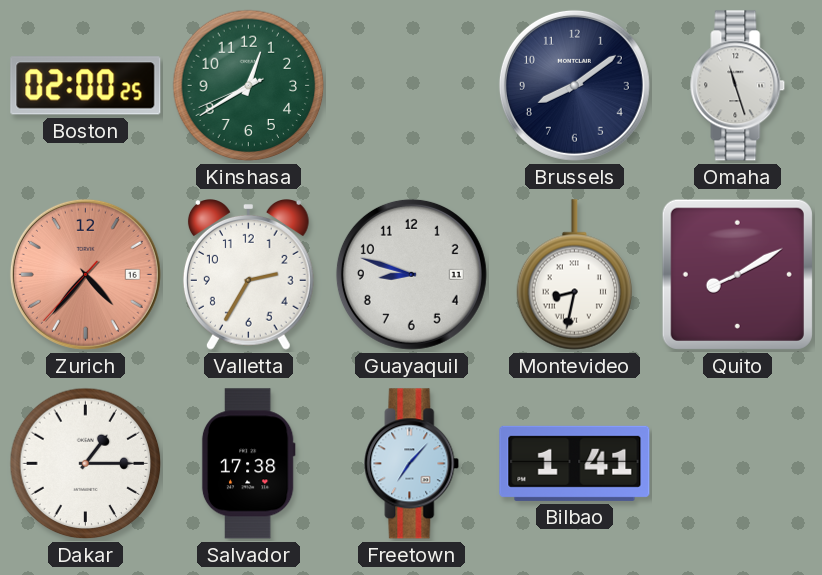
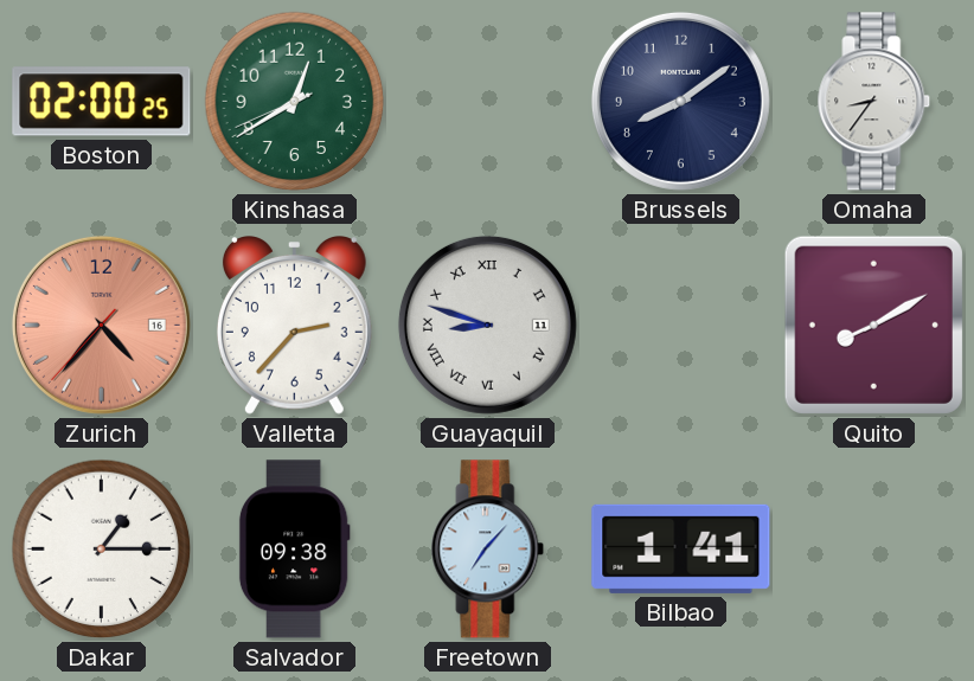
Omaha: 11:27 -> 8:36 (874, 102)
Valletta: 2:35 -> 2:37 (294, 326)
Guayaquil numerals: Arabic -> Roman (487, 325)
Montevideo: 8:32 -> none (574, 275)
Salvador: 17:38 -> 09:38 (294, 550)
